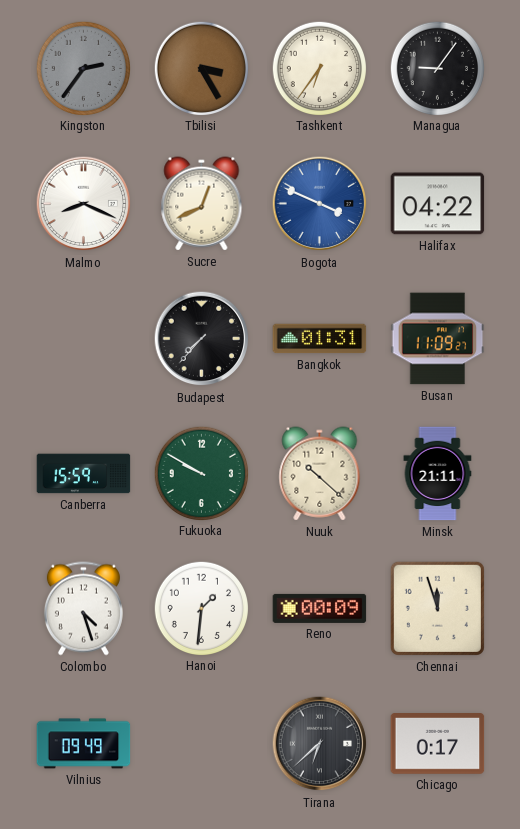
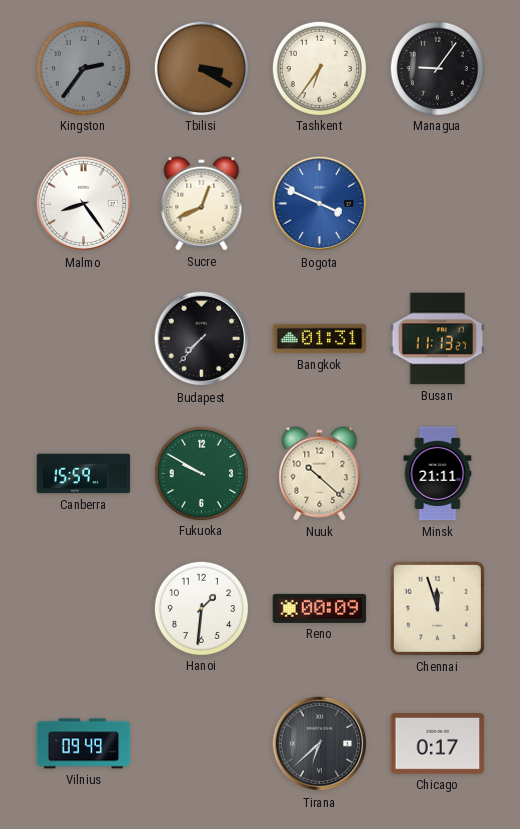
Tbilisi: 3:25 -> 3:20 (201, 68)
Malmo: 8:19 -> 8:24 (84, 204)
Halifax: 04:22 -> none (438, 204)
Busan: 11:09 -> 11:13 (438, 339)
Colombo: 4:27 -> none (83, 609)
